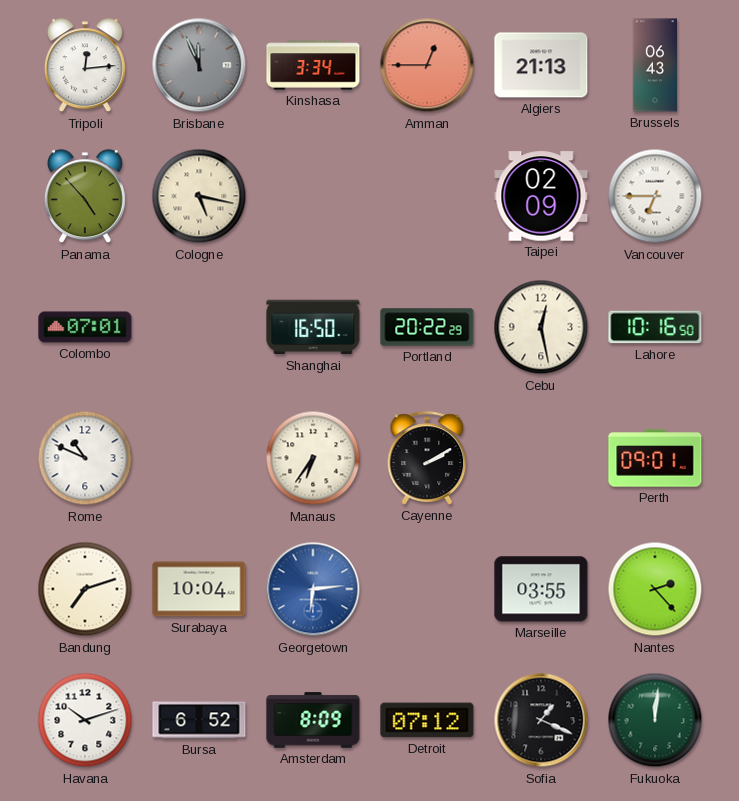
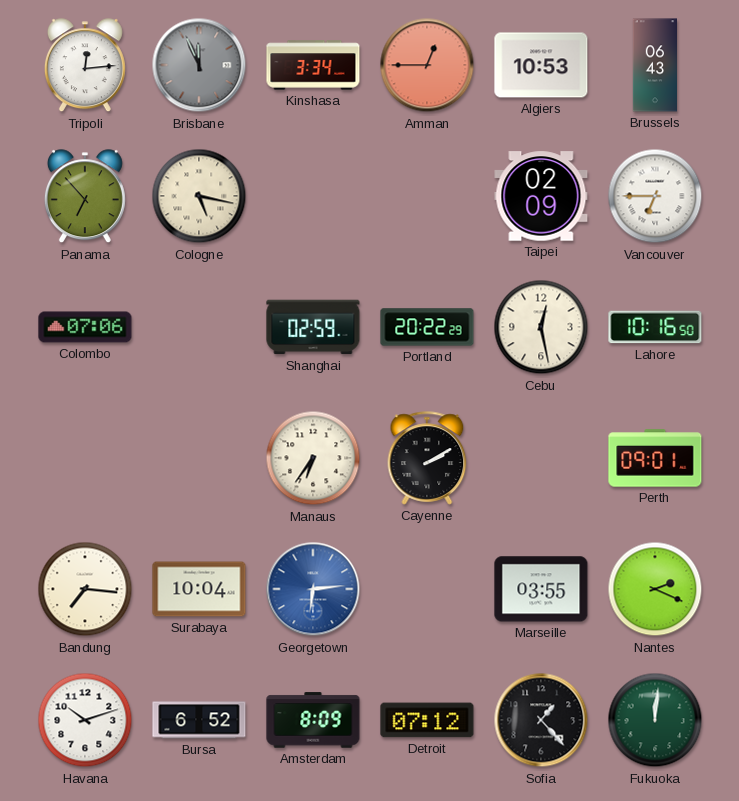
Algiers: 21:13 -> 10:53 (541, 65)
Panama: 4:53 -> 6:53 (85, 197)
Colombo: 07:01 -> 07:06 (85, 327)
Shanghai: 16:50 -> 02:59 (313, 327)
Rome: 10:49 -> none (85, 458)
Bandung: 7:12 -> 7:16 (85, 589)
Nantes: 2:23 -> 2:19 (655, 589)
Sofia: 1:19 -> 1:23 (541, 720)
